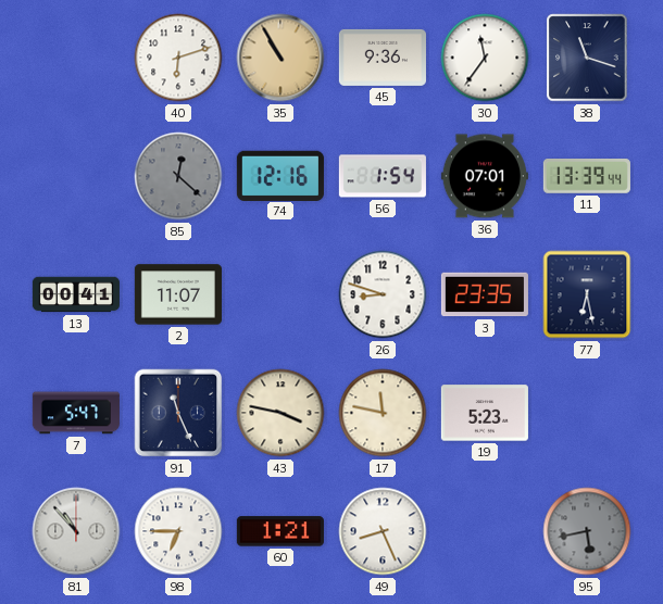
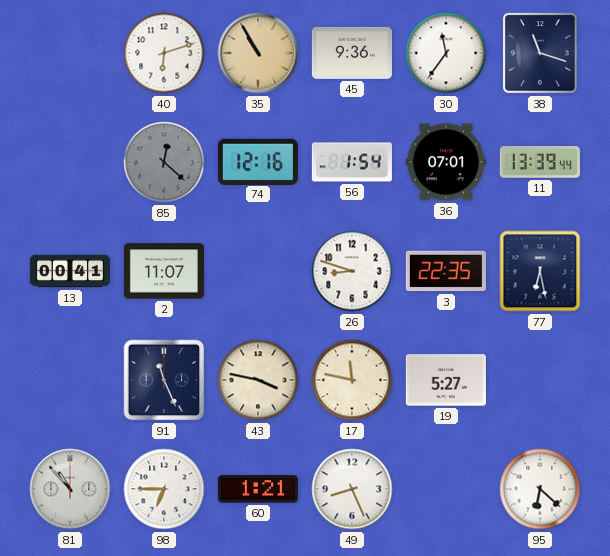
3: 23:35 -> 22:35 (446, 271)
7: 5:47 -> none (76, 413)
19: 5:23 -> 5:27 (446, 380)
95: 5:43 -> 6:22 (540, 489)
95 dial: grey -> white (540, 489)
